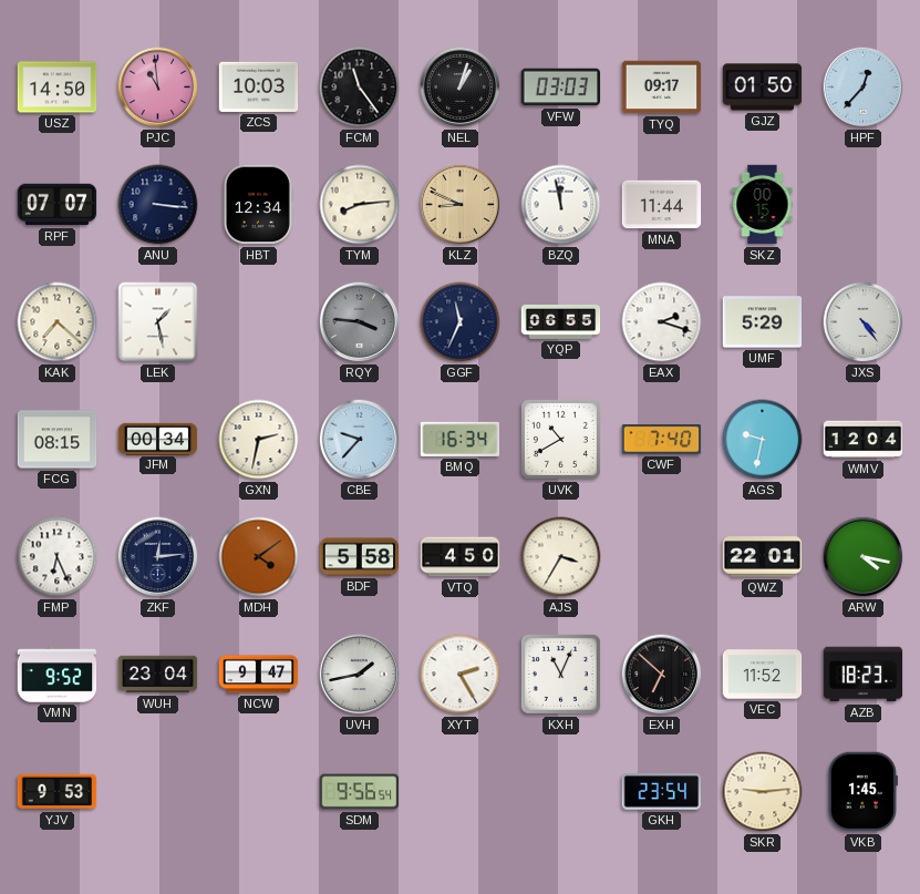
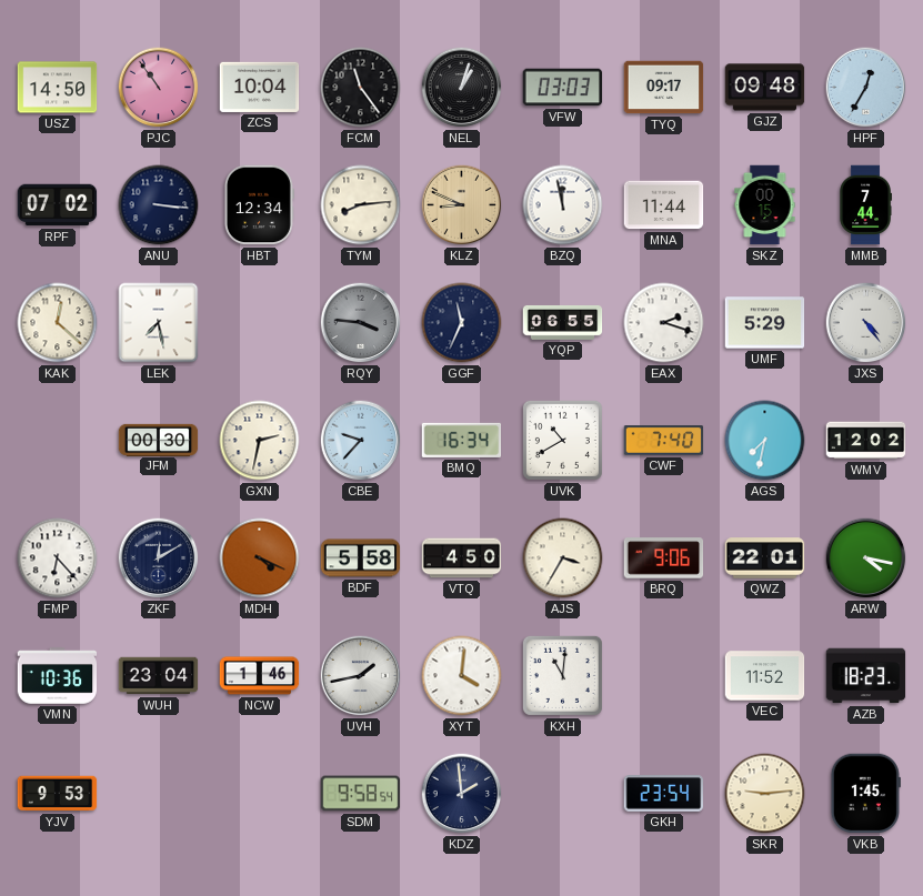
PJC: 10:59 -> 10:54 (159, 88)
ZCS: 10:03 -> 10:04 (260, 87)
GJZ: 01:50 -> 09:48 (765, 88)
HPF: 12:37 -> 12:35 (866, 88)
RPF: 07:07 -> 07:02 (58, 205)
MMB: none -> 7:44 (865, 205)
KAK: 7:22 -> 12:22 (58, 323)
LEK: 1:28 -> 7:28 (159, 323)
FCG: 08:15 -> none (58, 440)
JFM: 00:34 -> 00:30 (159, 440)
AGS: 9:32 -> 7:32 (765, 441)
WMV: 12:04 -> 12:02 (866, 441)
FMP: 6:26 -> 6:23 (58, 558)
ZKF: 12:14 -> 12:10 (159, 558)
MDH: 4:09 -> 4:19 (260, 558)
BRQ: none -> 9:06 (664, 558)
VMN: 9:52 -> 10:36 (58, 676)
NCW: 9:47 -> 1:46 (260, 676)
XYT: 2:25 -> 4:01 (462, 676)
KXH: 11:04 -> 11:01 (562, 675)
EXH: 6:52 -> none (662, 675)
SDM: 9:56 -> 9:58 (361, 794)
KDZ: none -> 1:59 (462, 794)
